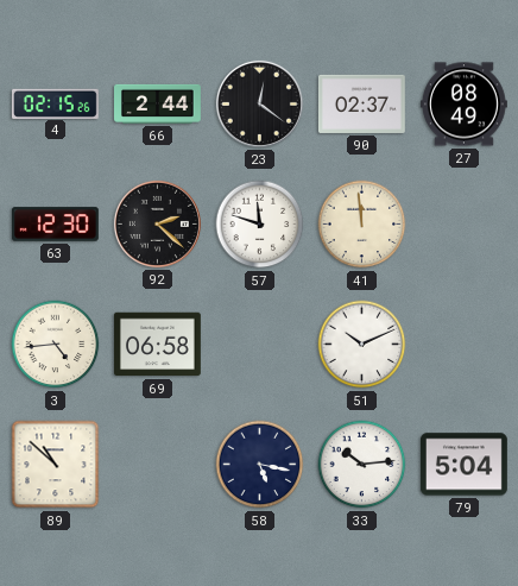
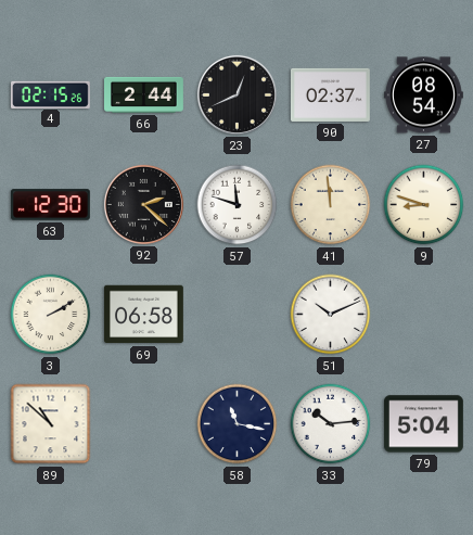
23: 12:21 -> 12:41 (237, 94)
27: 08:49 -> 08:54 (423, 95)
9: none -> 8:48 (424, 205)
3: 4:44 -> 2:10 (51, 315)
58: 5:17 -> 11:17 (238, 424)
